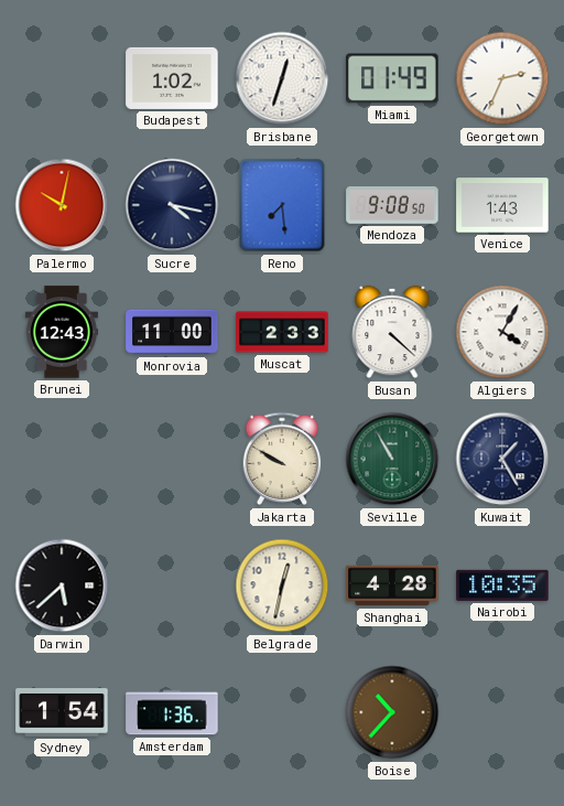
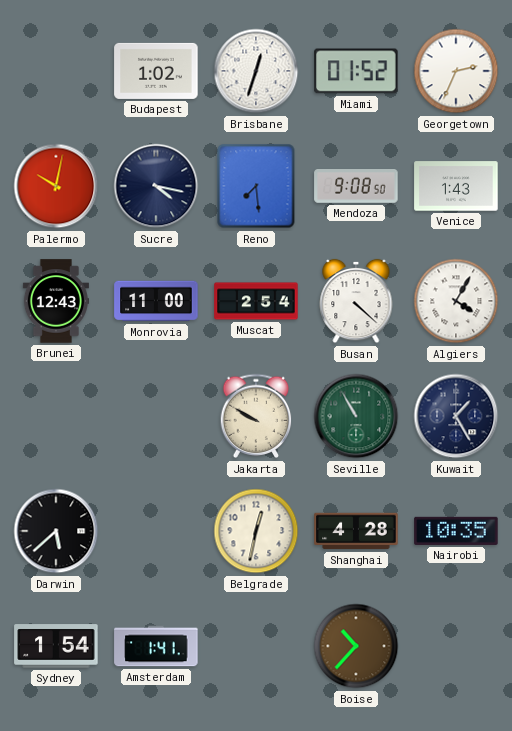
Miami: 01:49 -> 01:52 (356, 71)
Muscat: 2:33 -> 2:54 (256, 301)
Amsterdam: 1:36 -> 1:41 (156, 646)
